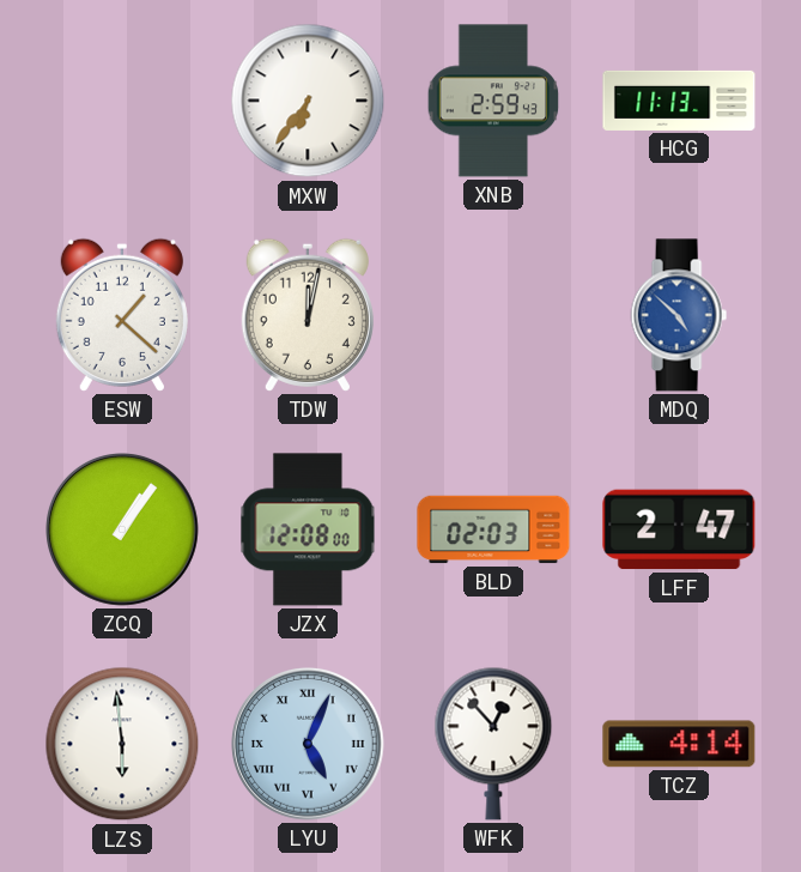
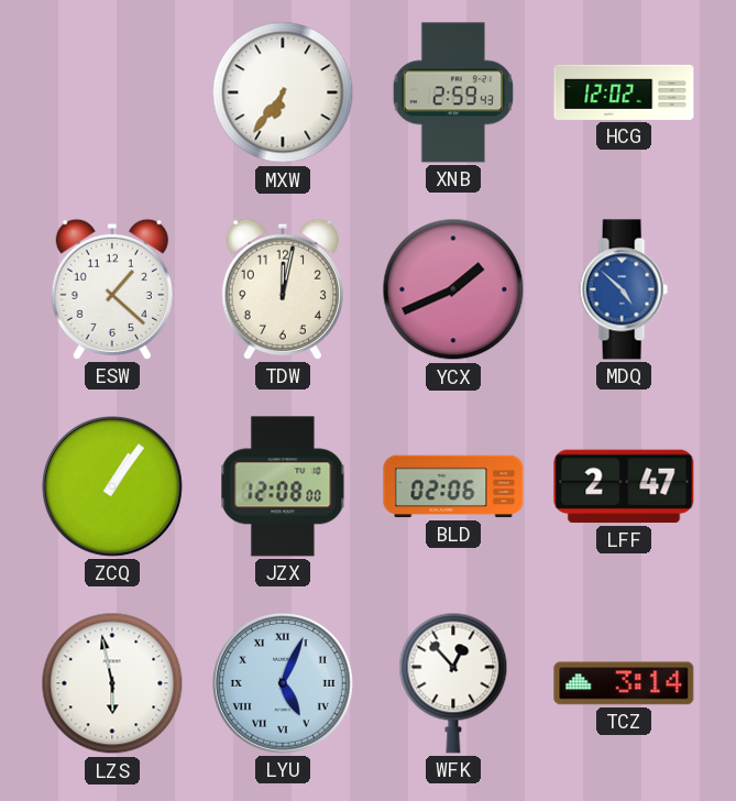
HCG: 11:13 -> 12:02 (624, 92)
YCX: none -> 1:41 (453, 289)
BLD: 02:03 -> 02:06 (453, 486)
LZS: 5:59 -> 5:58 (112, 683)
TCZ: 4:14 -> 3:14 (624, 683)
